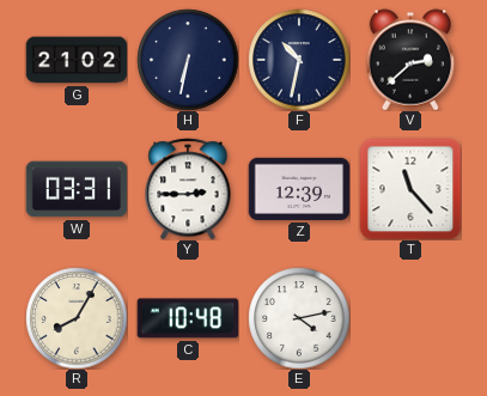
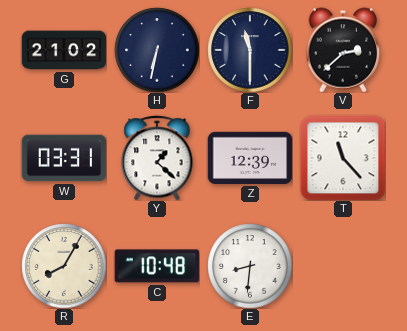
F: 10:32 -> 11:30 (250, 50)
Y: 2:45 -> 1:22 (157, 158)
E: 4:13 -> 8:31 (250, 266)
